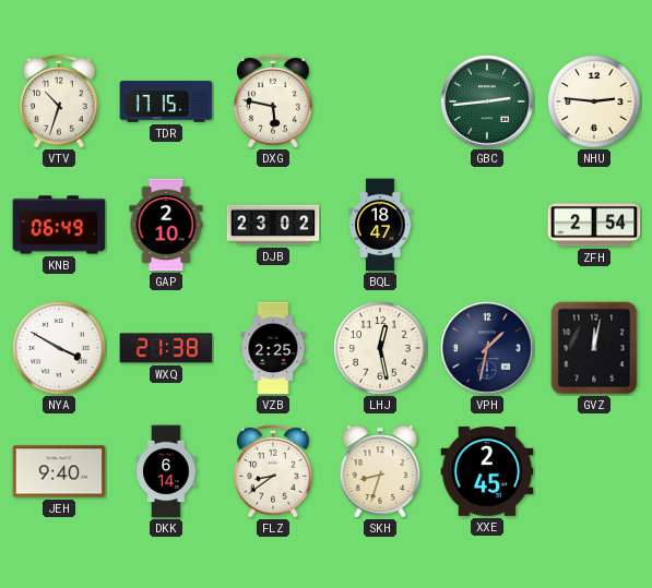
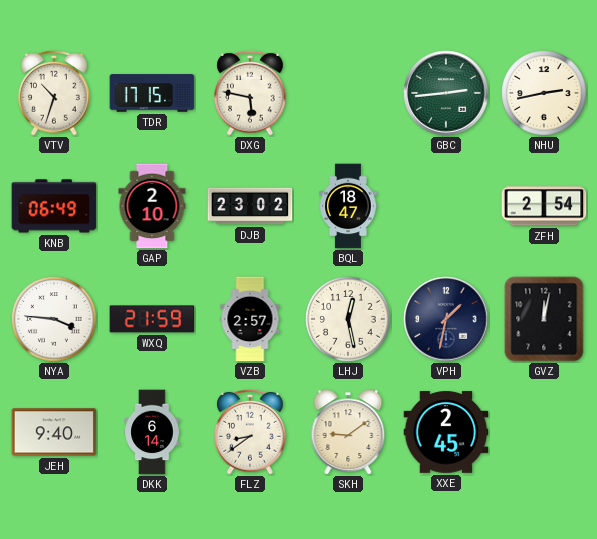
NHU: 2:46 -> 2:43 (544, 93)
NYA: 3:50 -> 3:46 (54, 319)
WXQ: 21:38 -> 21:59 (152, 319)
VZB: 2:25 -> 2:57 (250, 319)
SKH: 8:33 -> 9:09 (348, 432)
